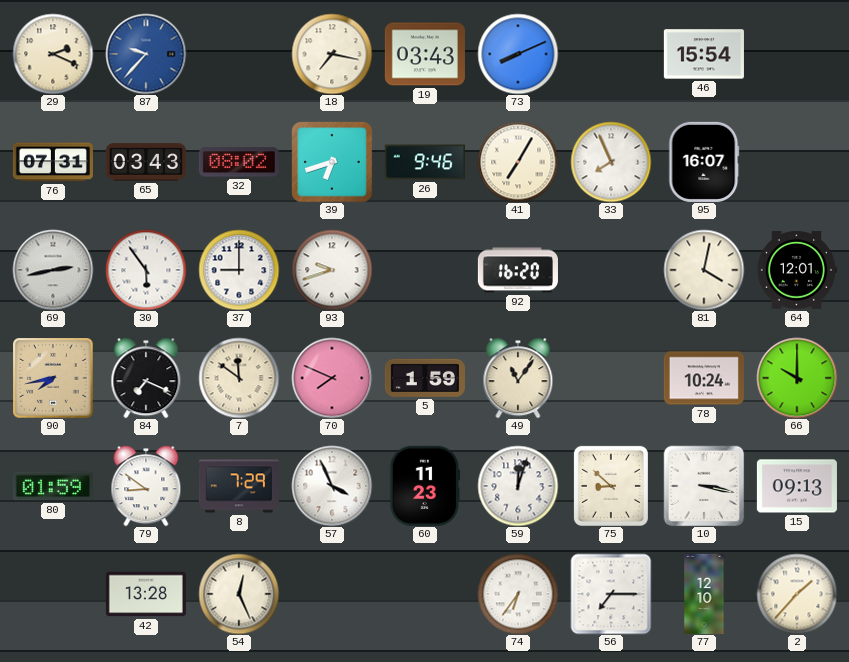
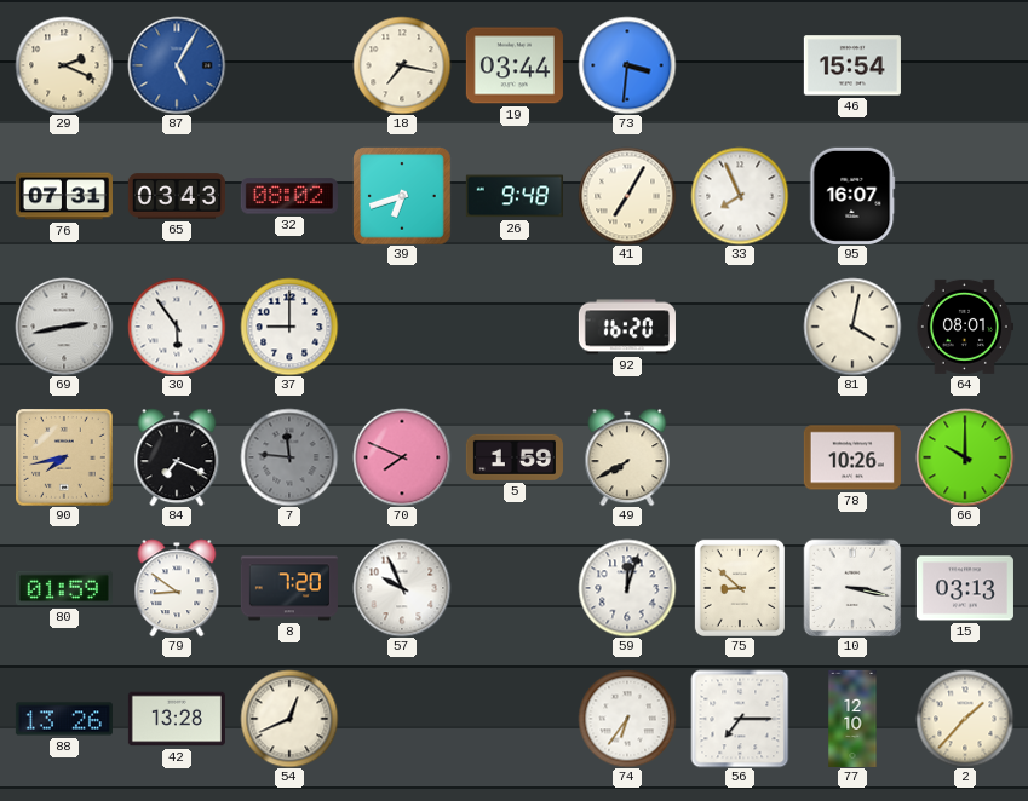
87: 9:37 -> 5:05 (177, 65)
19: 03:43 -> 03:44 (515, 65)
73: 8:11 -> 3:31 (627, 65)
26: 9:46 -> 9:48 (515, 196)
93: 9:42 -> none (332, 270)
64: 12:01 -> 08:01 (965, 327)
7: 11:51 -> 11:46 (289, 457)
7 dial: cream -> grey (289, 457)
49: 11:06 -> 7:40 (627, 457)
78: 10:24 -> 10:26 (852, 457)
8: 7:29 -> 7:20 (289, 588)
57: 3:56 -> 9:56 (402, 588)
60: 11:23 -> none (425, 486)
15: 09:13 -> 03:13 (965, 588)
88: none -> 13:26 (64, 719)
54: 12:26 -> 12:41 (289, 719)
